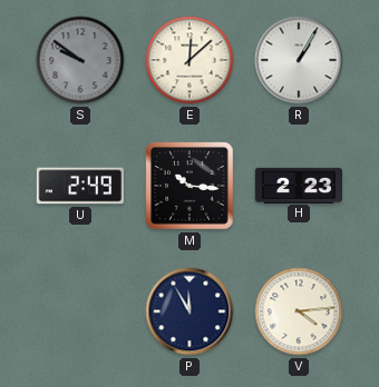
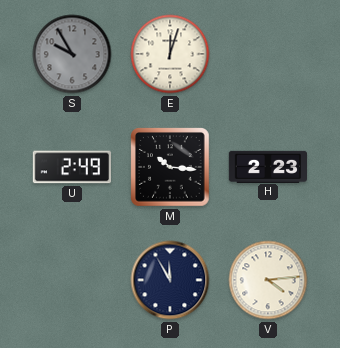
S: 9:51 -> 9:55 (72, 54)
E: 12:08 -> 12:03 (170, 54)
R: 1:05 -> none (299, 60)
